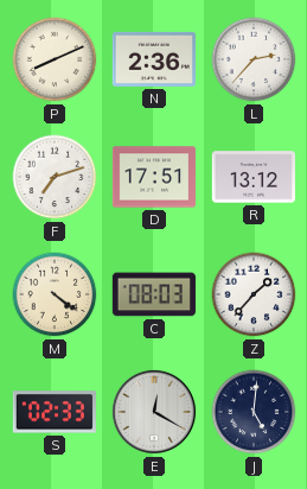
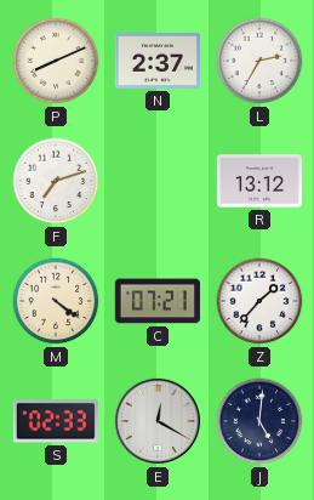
N: 2:36 -> 2:37 (158, 61)
L: 2:37 -> 2:35 (259, 61)
D: 17:51 -> none (154, 177)
C: 08:03 -> 07:21 (158, 301)
